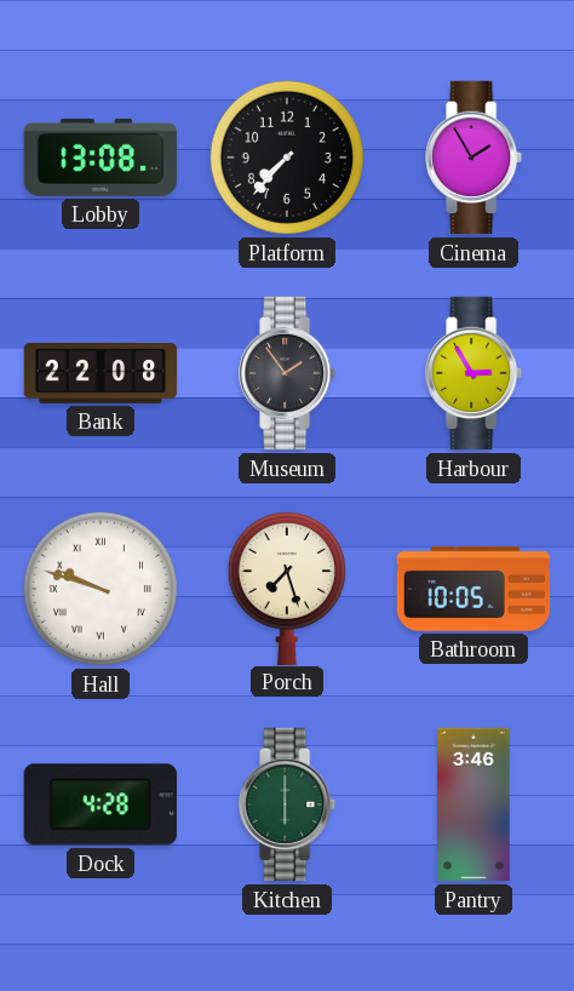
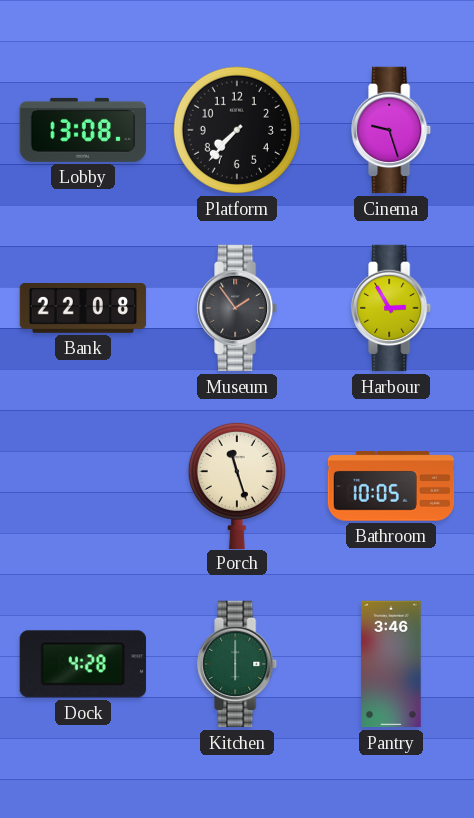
Cinema: 1:55 -> 9:27 (392, 130)
Hall: 9:48 -> none (101, 589)
Porch: 7:27 -> 11:27 (237, 485)
